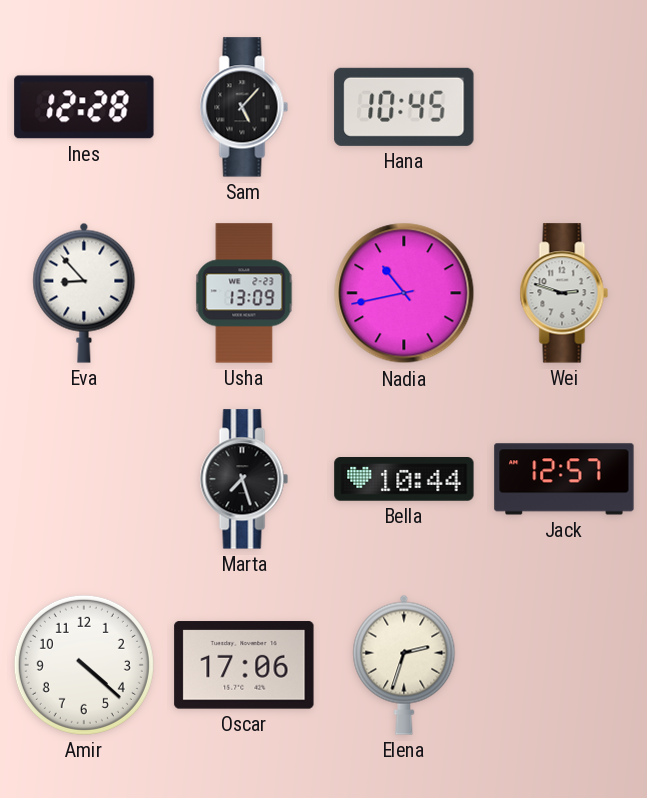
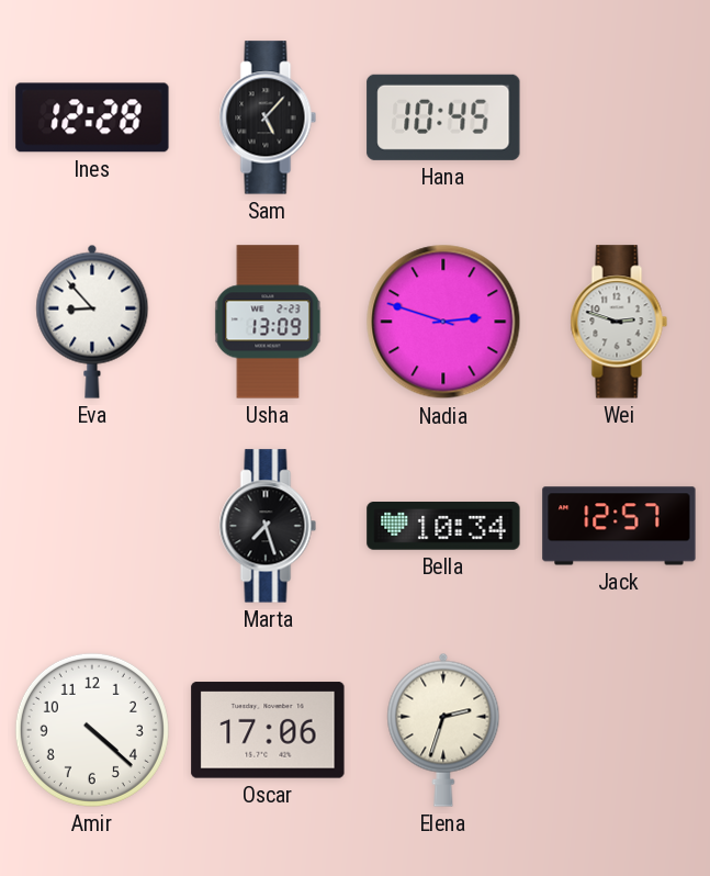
Nadia: 10:43 -> 2:48 (443, 322)
Bella: 10:44 -> 10:34 (443, 527)
